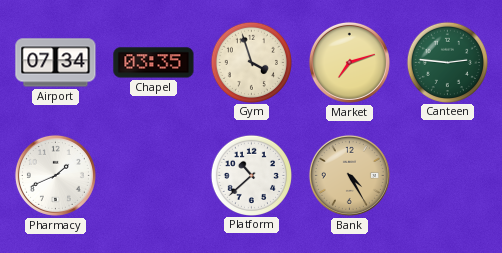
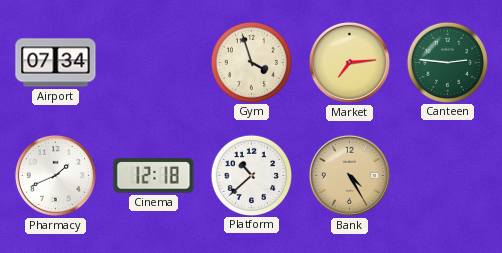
Chapel: 03:35 -> none (154, 63)
Market: 7:12 -> 7:14 (349, 62)
Cinema: none -> 12:18 (154, 176)
